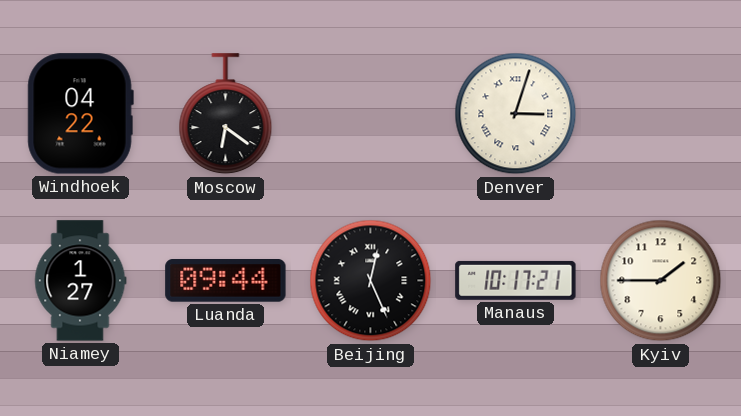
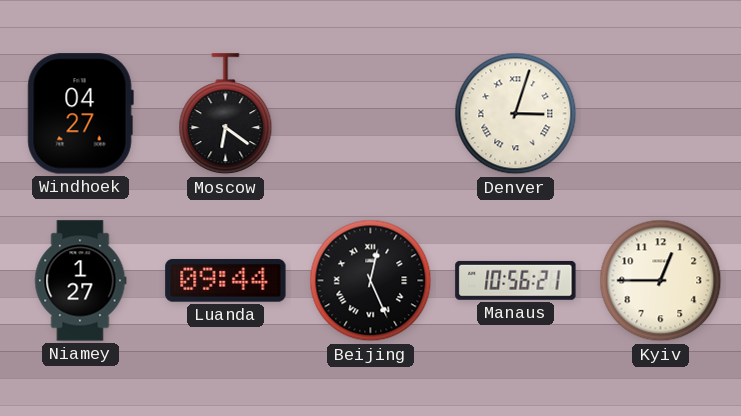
Windhoek: 04:22 -> 04:27 (80, 114)
Manaus: 10:17 -> 10:56 (516, 280)
Kyiv: 1:45 -> 12:45 (661, 281)
